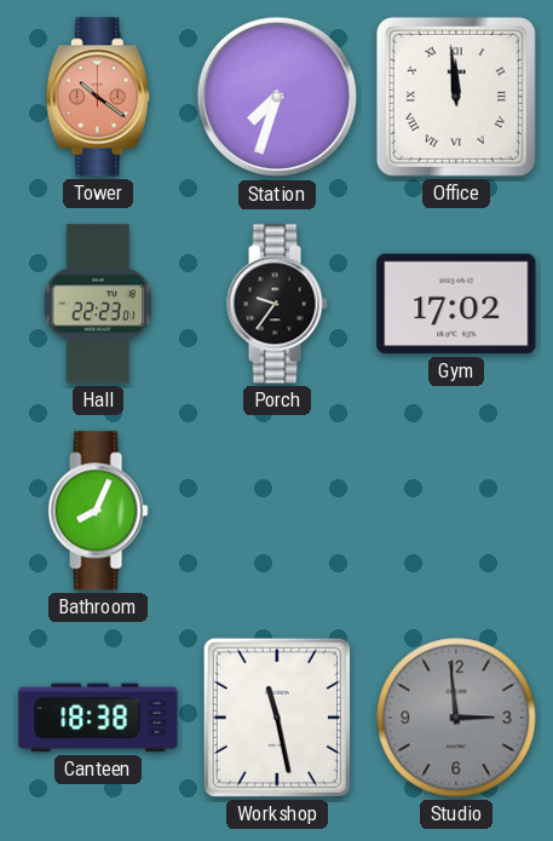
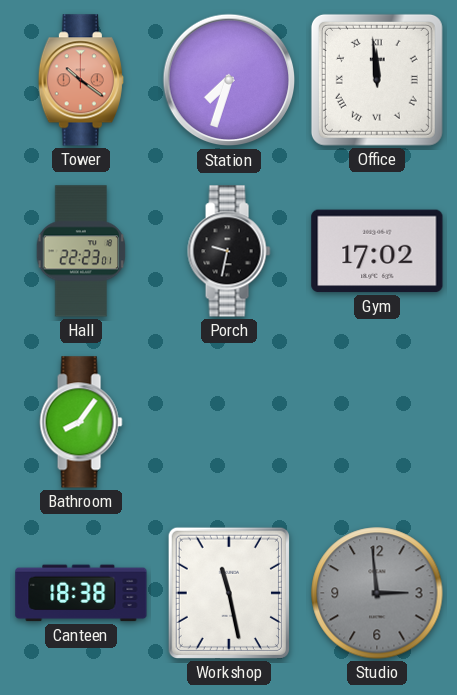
Porch: 9:36 -> 9:32 (229, 251)
Bathroom: 8:04 -> 8:06 (81, 422)
